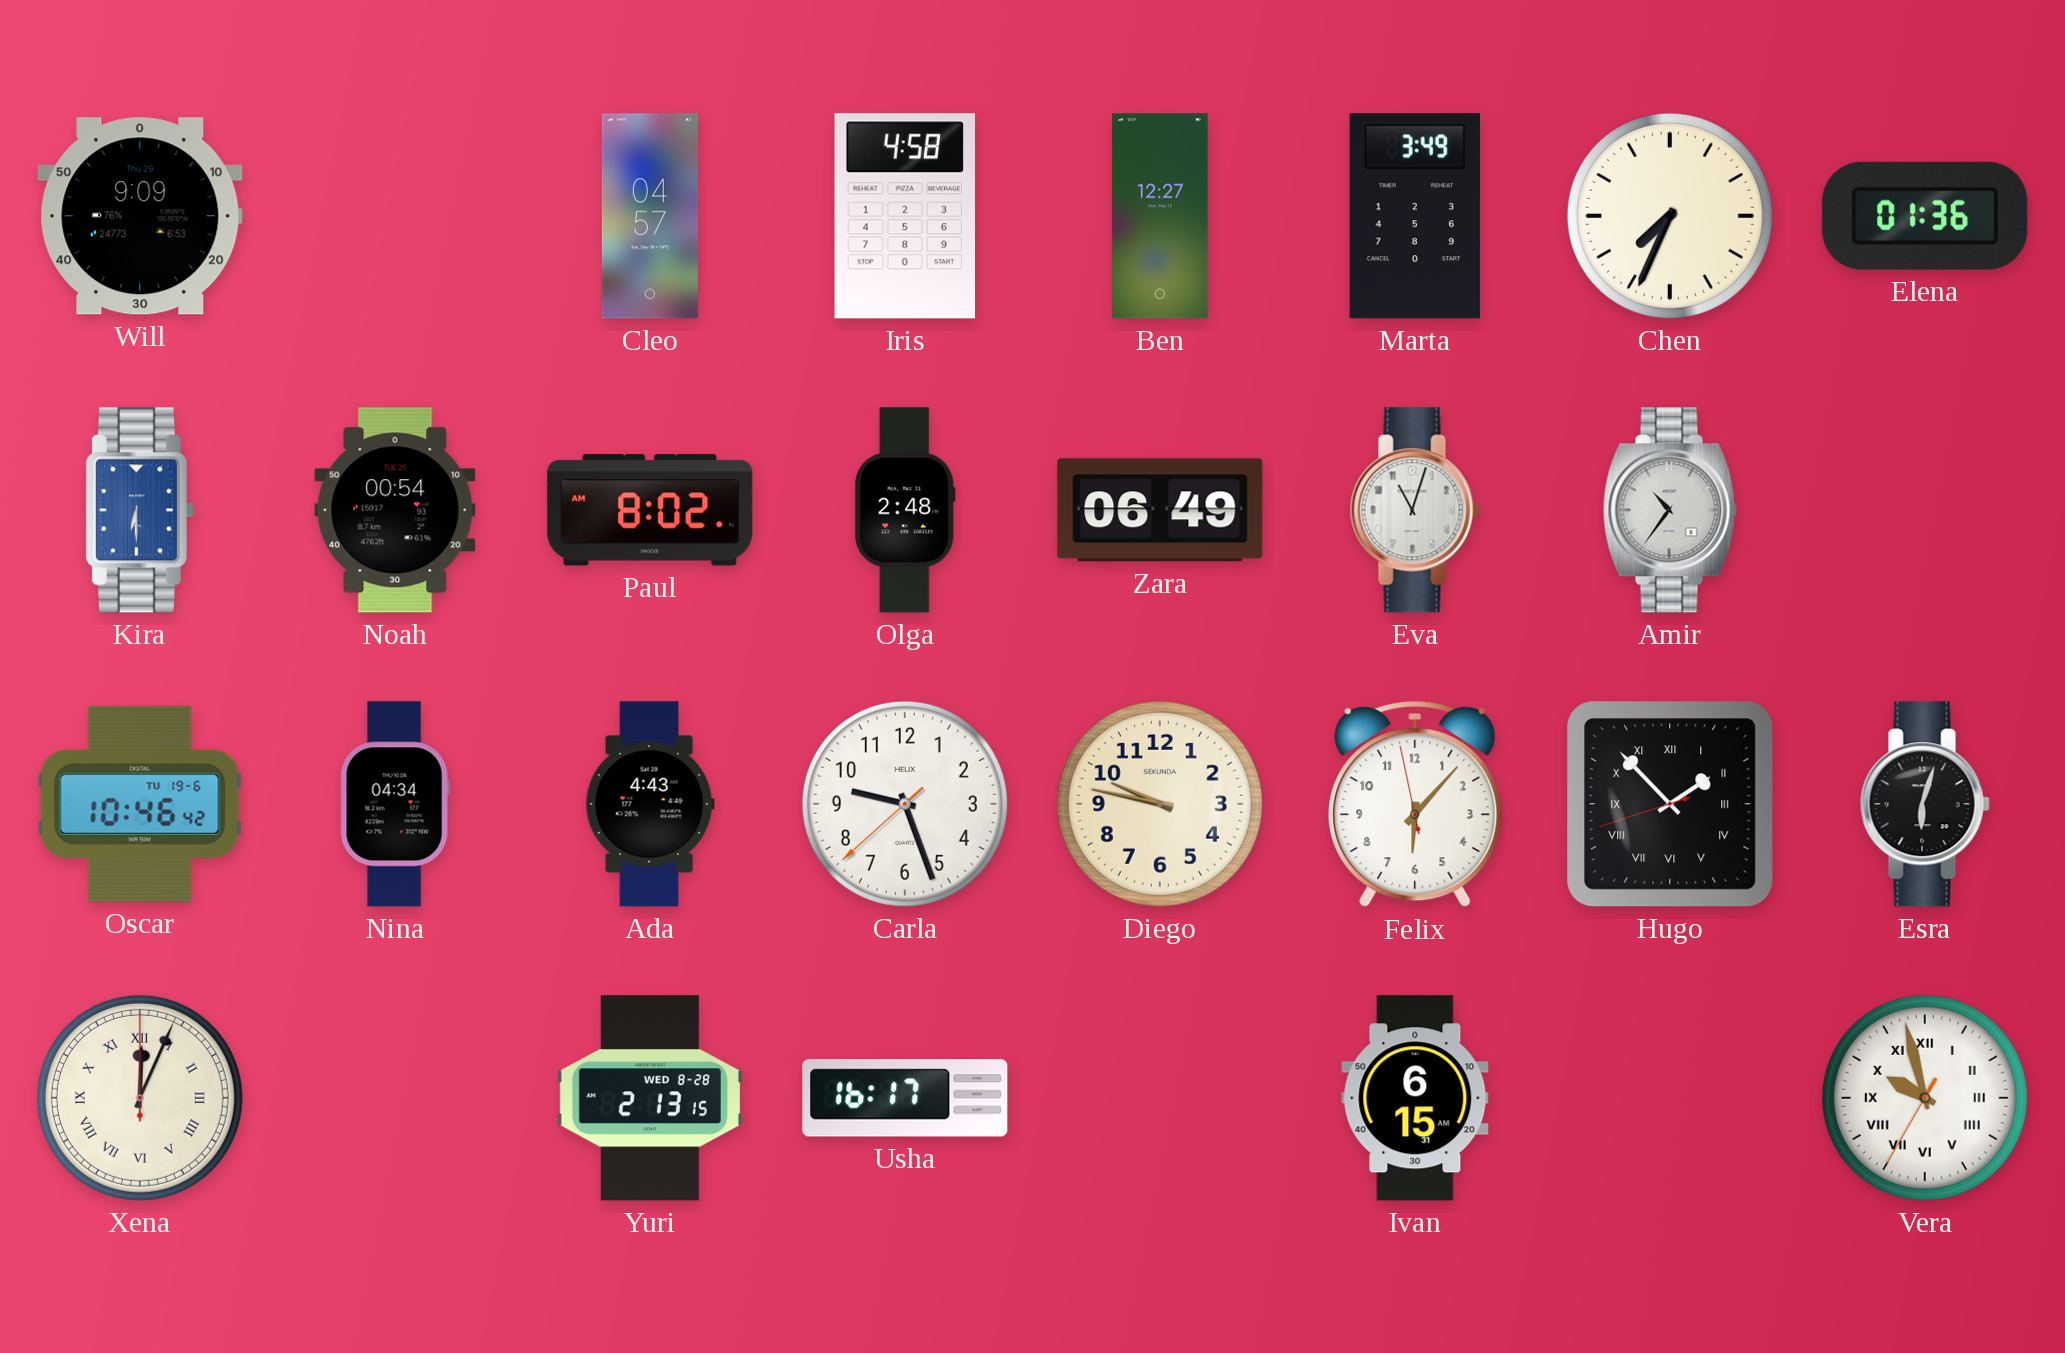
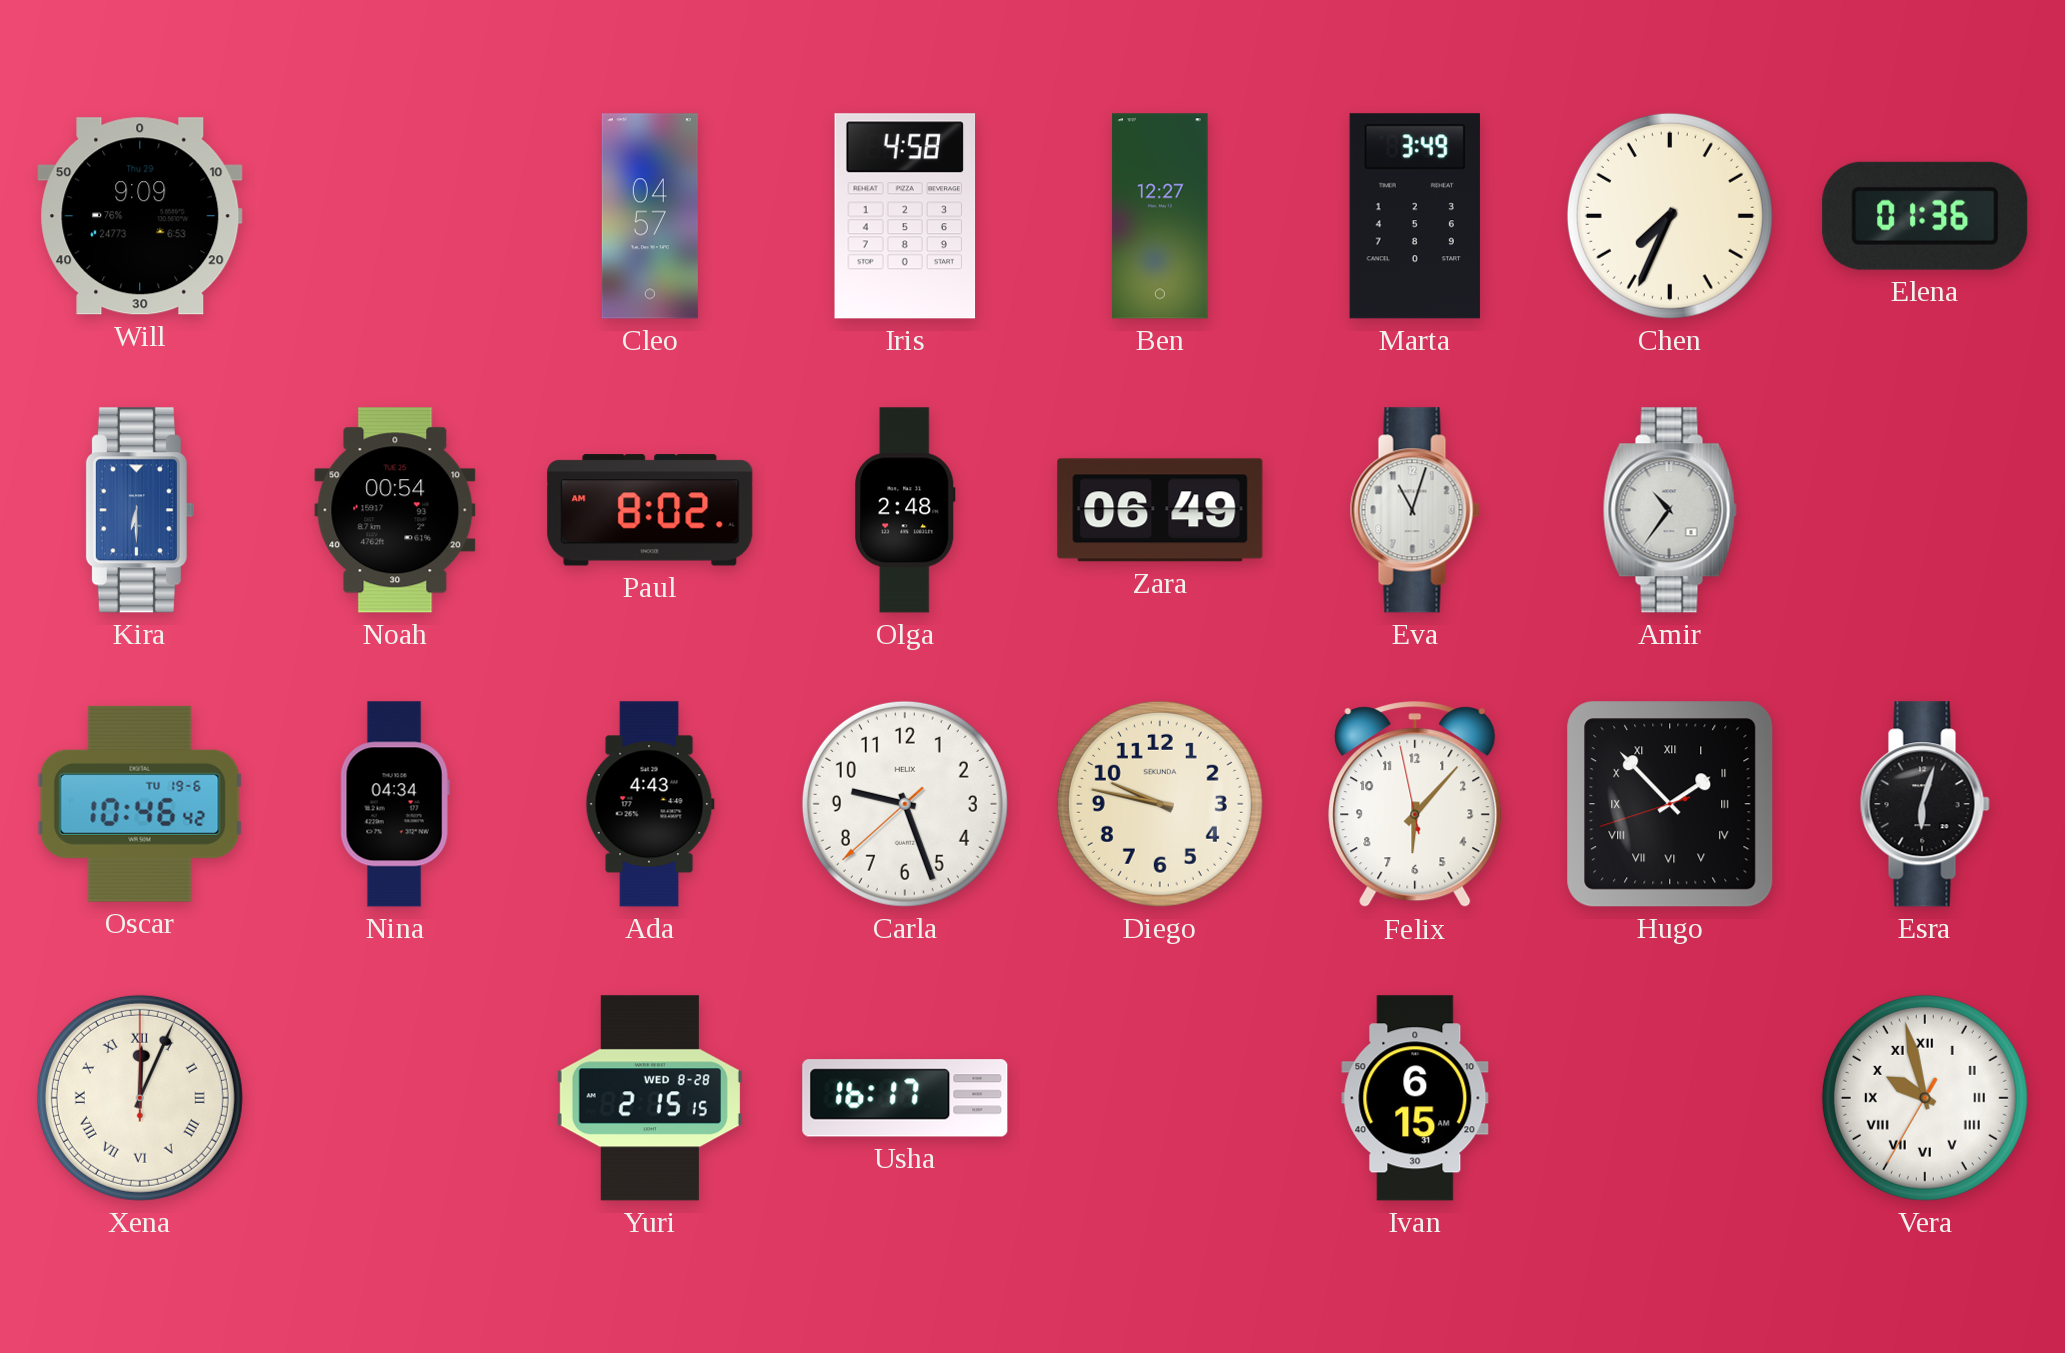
Yuri: 2:13 -> 2:15 (650, 1098)
